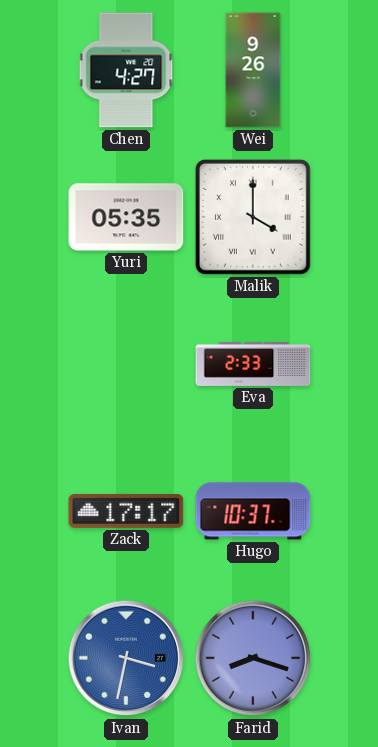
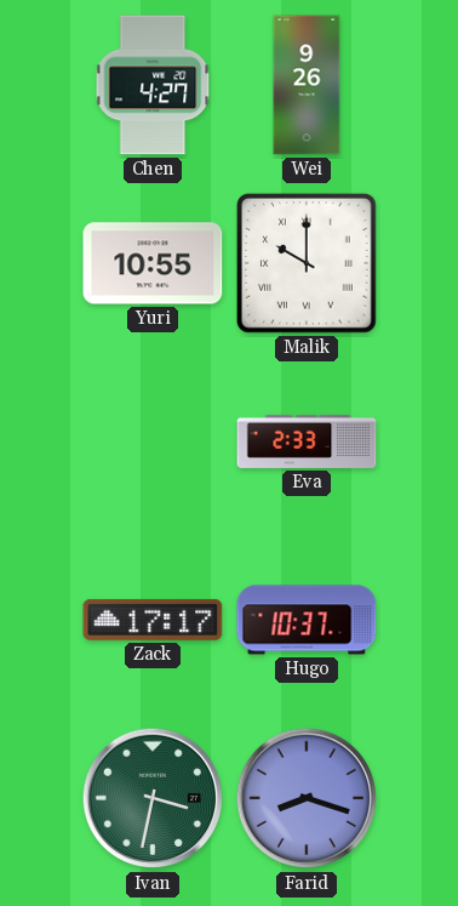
Yuri: 05:35 -> 10:55 (153, 263)
Malik: 4:00 -> 10:00 (307, 263)
Ivan dial: blue -> green (153, 798)
